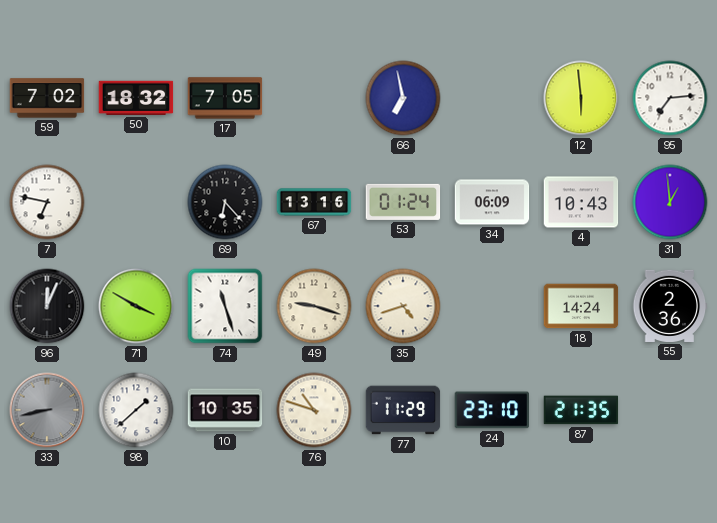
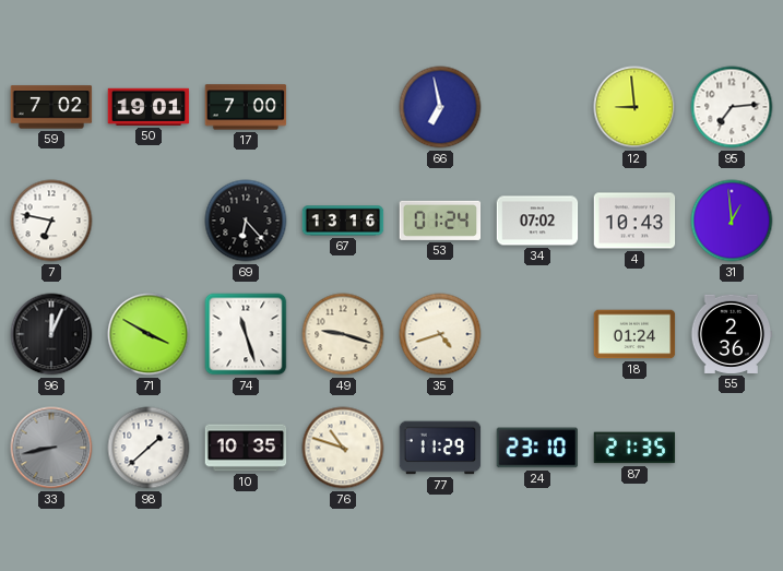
50: 18:32 -> 19:01 (149, 107)
17: 7:05 -> 7:00 (246, 107)
12: 5:59 -> 8:59 (634, 107)
34: 06:09 -> 07:02 (537, 221)
18: 14:24 -> 01:24 (634, 334)
